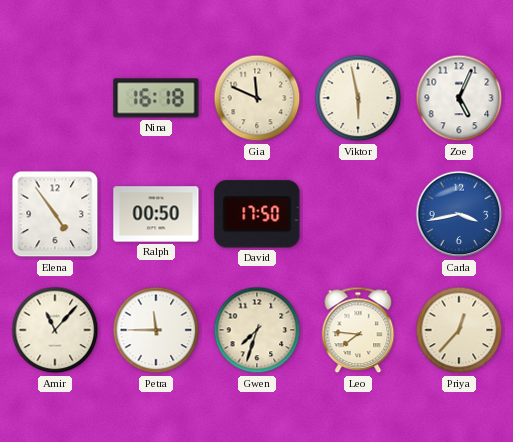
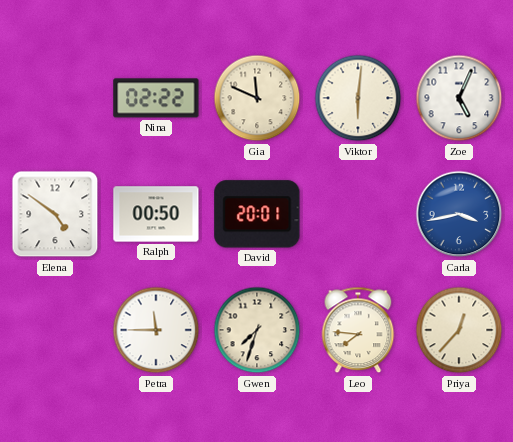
Nina: 16:18 -> 02:22 (156, 98)
Viktor: 5:58 -> 6:01 (358, 98)
Elena: 4:54 -> 4:51 (55, 214)
David: 17:50 -> 20:01 (257, 214)
Amir: 11:07 -> none (55, 330)
